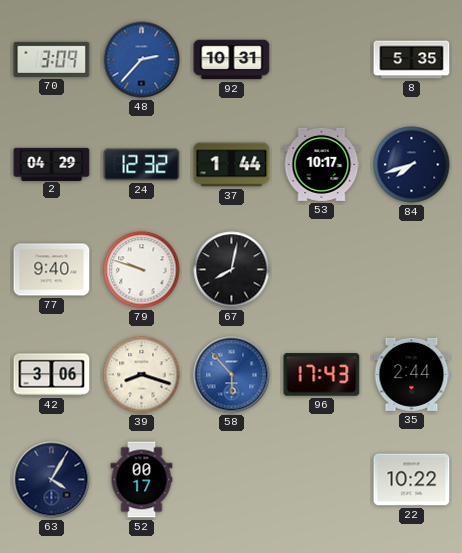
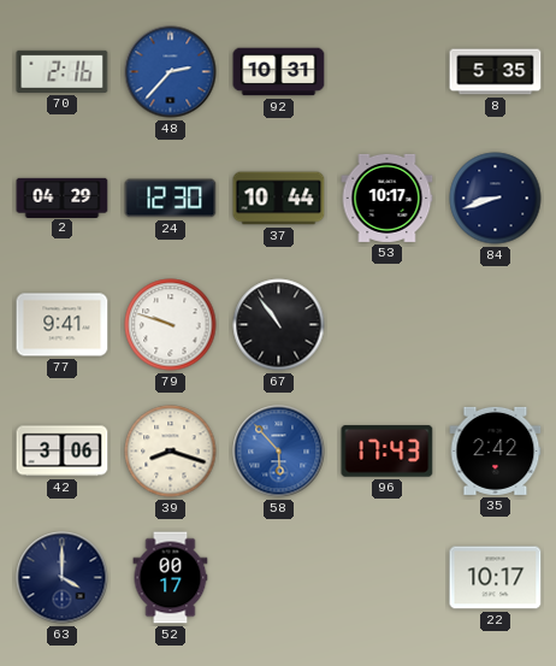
70: 3:09 -> 2:16 (63, 71)
24: 12:32 -> 12:30 (171, 199)
37: 1:44 -> 10:44 (279, 199)
84: 7:42 -> 8:42 (496, 199)
77: 9:40 -> 9:41 (63, 325)
67: 8:02 -> 10:54 (279, 325)
35: 2:44 -> 2:42 (496, 450)
63: 4:05 -> 4:00 (63, 578)
22: 10:22 -> 10:17 (496, 578)
